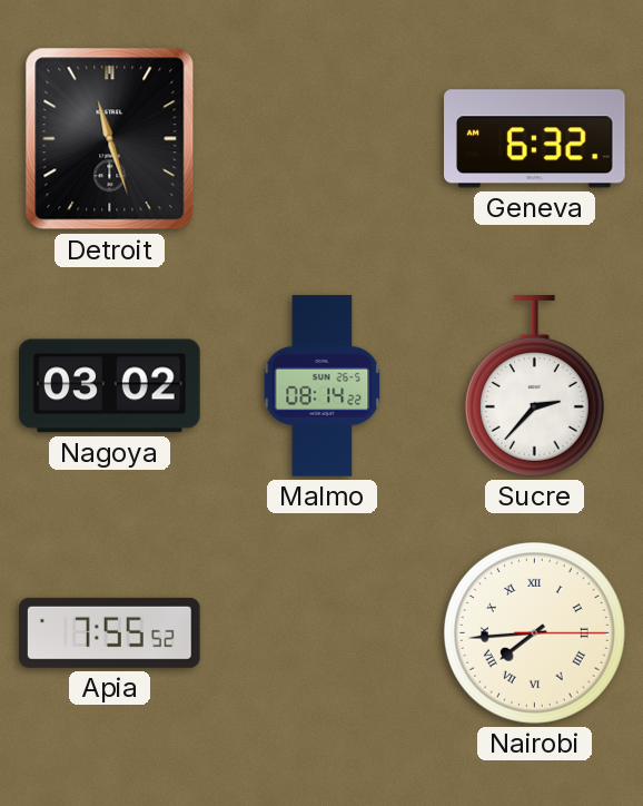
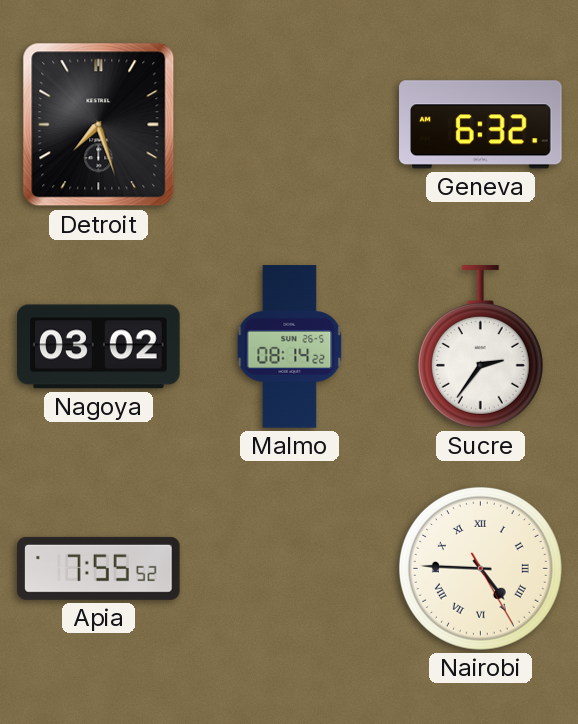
Detroit: 11:27 -> 7:27 (99, 125)
Sucre: 2:37 -> 2:36 (480, 347)
Nairobi: 7:44 -> 4:45 (480, 568)
